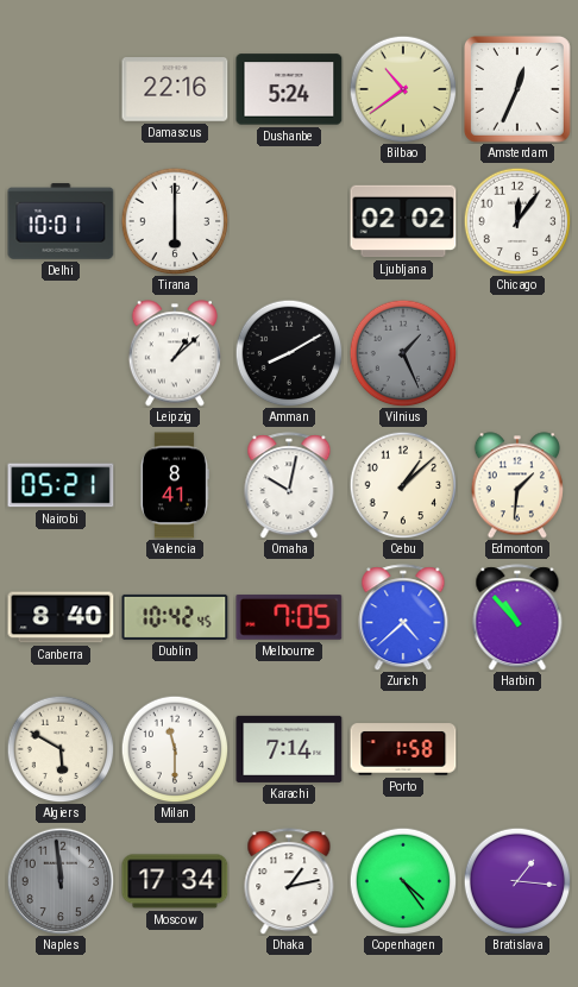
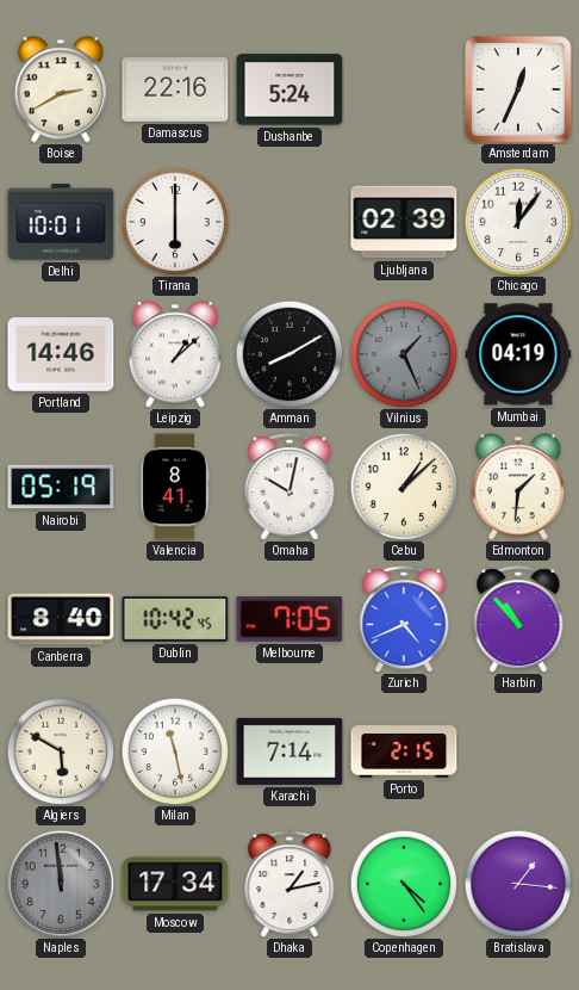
Boise: none -> 2:40 (61, 89)
Bilbao: 10:39 -> none (403, 89)
Ljubljana: 02:02 -> 02:39 (404, 222)
Portland: none -> 14:46 (61, 355)
Mumbai: none -> 04:19 (518, 354)
Nairobi: 05:21 -> 05:19 (61, 487)
Zurich: 4:38 -> 4:41 (404, 619)
Milan: 11:30 -> 11:28 (175, 751)
Porto: 1:58 -> 2:15 (404, 751)
